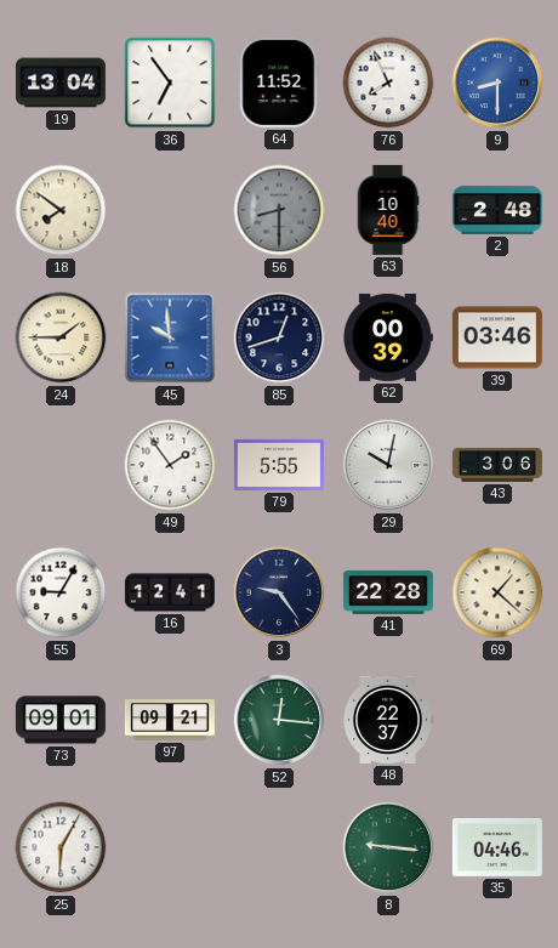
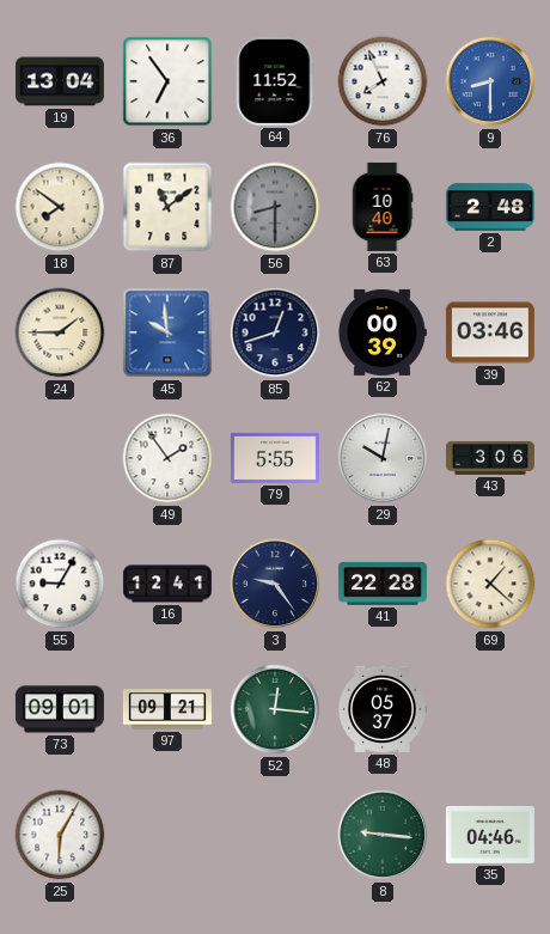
87: none -> 11:09 (167, 207)
48: 22:37 -> 05:37 (383, 709)
